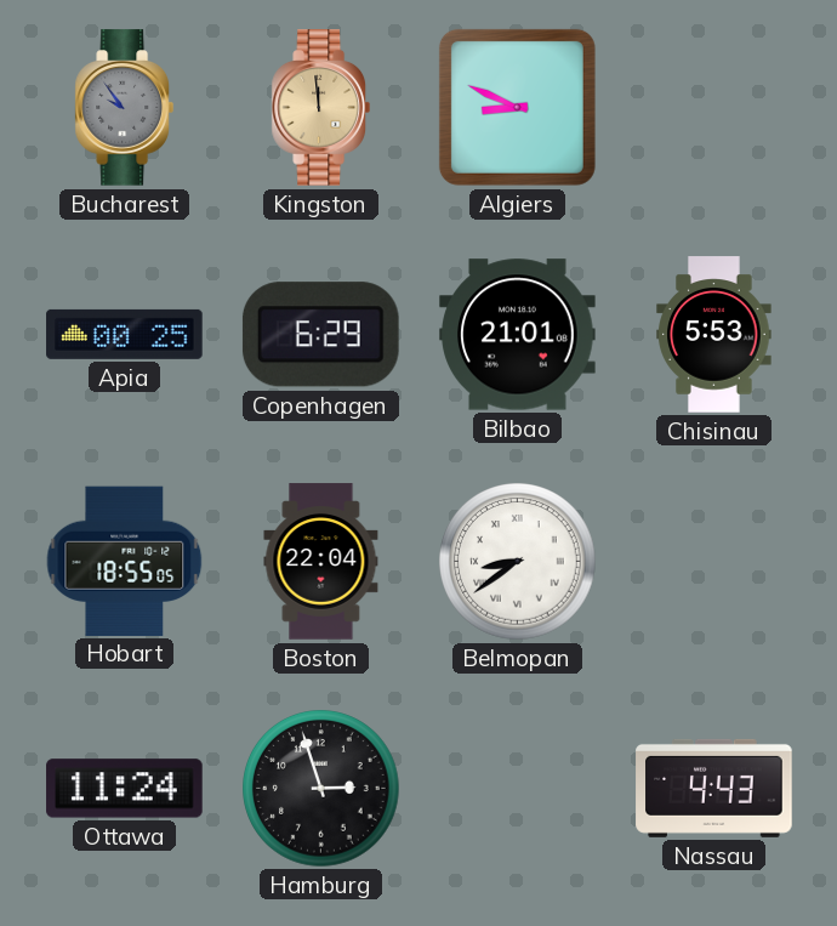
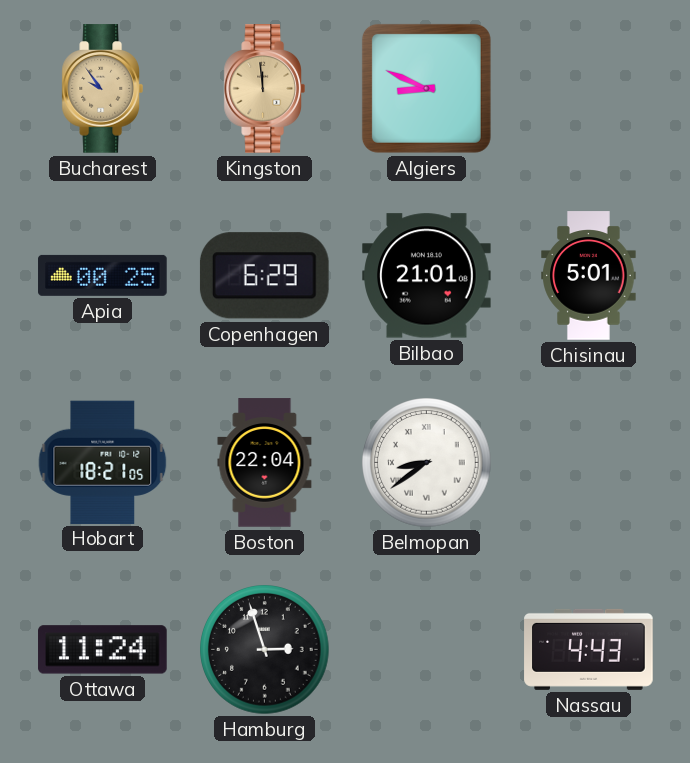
Bucharest dial: grey -> champagne (102, 89)
Chisinau: 5:53 -> 5:01 (589, 276)
Hobart: 18:55 -> 18:21 (103, 462)
